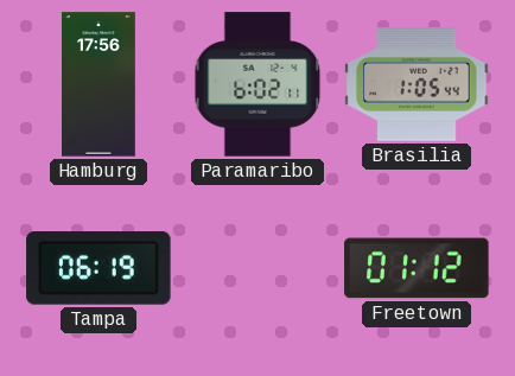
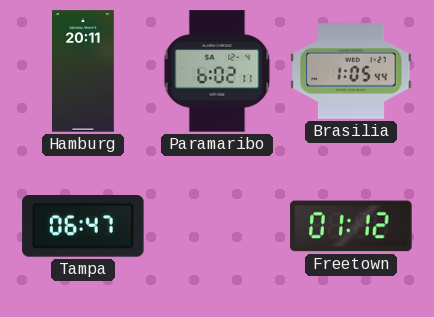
Hamburg: 17:56 -> 20:11 (84, 71)
Tampa: 06:19 -> 06:47 (83, 227)
